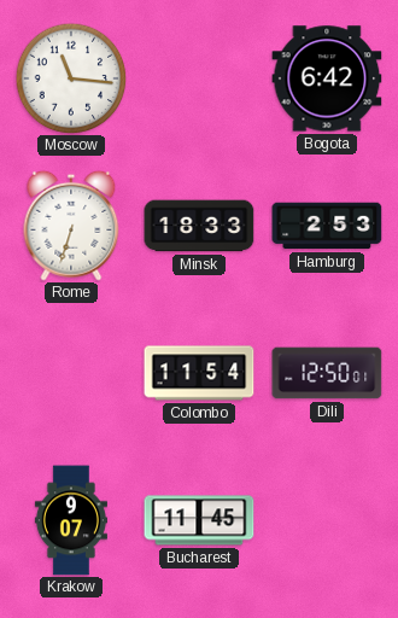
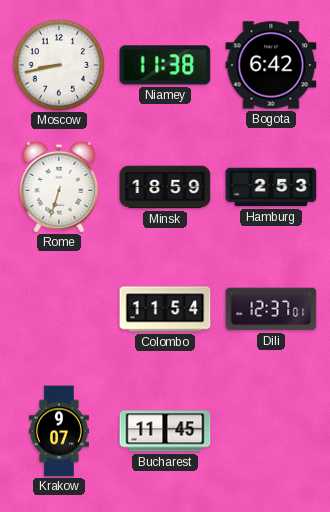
Moscow: 11:16 -> 8:43 (59, 65)
Niamey: none -> 11:38 (165, 65)
Minsk: 18:33 -> 18:59 (165, 187)
Dili: 12:50 -> 12:37 (271, 309)
